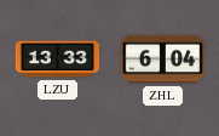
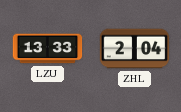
ZHL: 6:04 -> 2:04 (135, 49)
